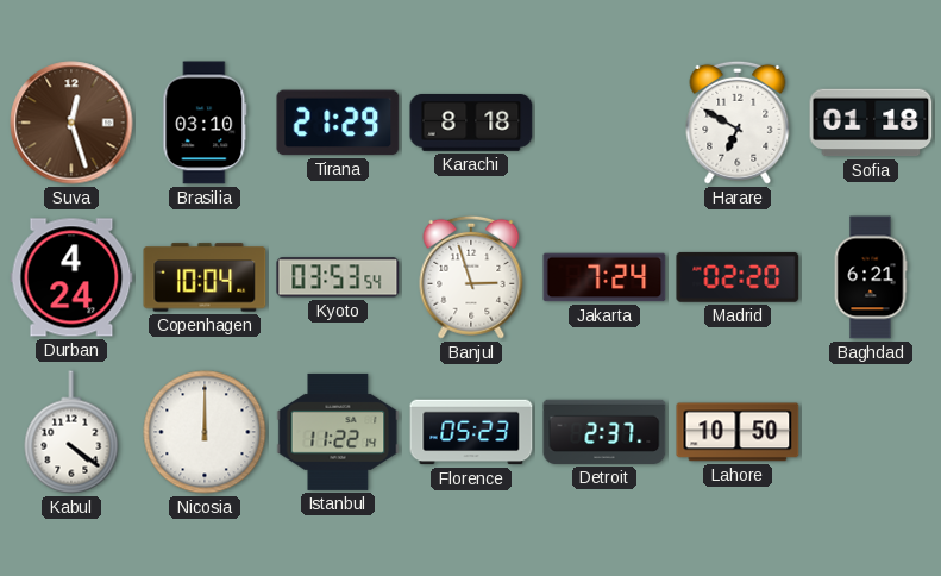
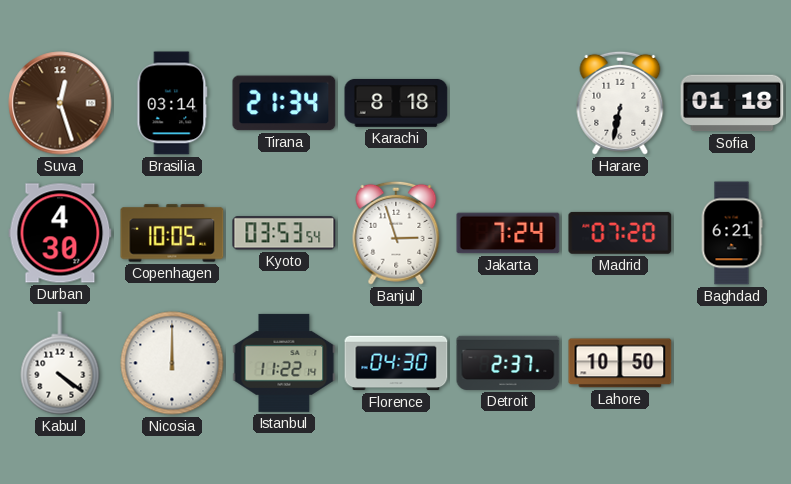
Brasilia: 03:10 -> 03:14 (172, 103)
Tirana: 21:29 -> 21:34 (284, 103)
Harare: 6:50 -> 6:32 (620, 103)
Durban: 4:24 -> 4:30 (60, 233)
Copenhagen: 10:04 -> 10:05 (172, 233)
Madrid: 02:20 -> 07:20 (620, 233)
Florence: 05:23 -> 04:30 (396, 363)
